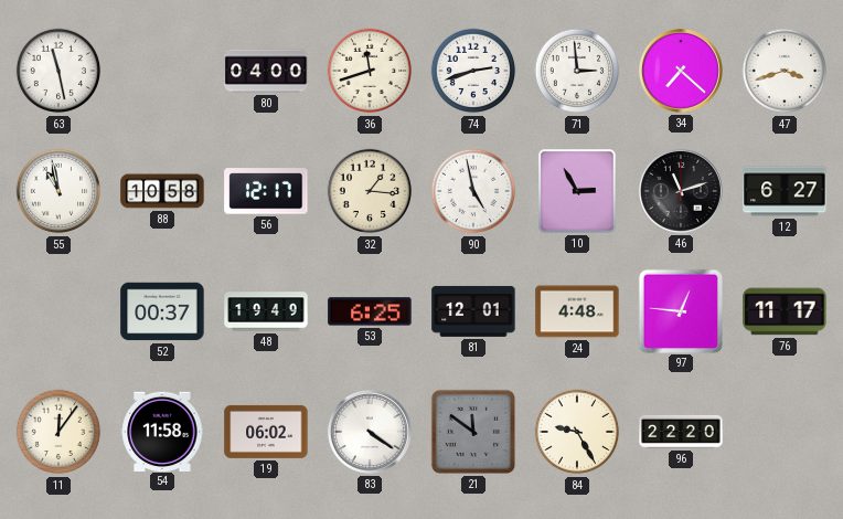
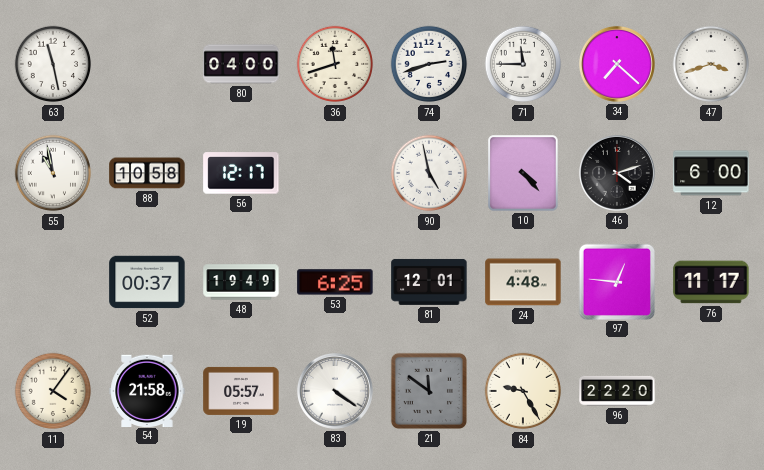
71: 2:59 -> 11:45 (523, 64)
32: 1:16 -> none (370, 191)
10: 2:55 -> 4:23 (523, 173)
46: 11:12 -> 4:12 (617, 173)
12: 6:27 -> 6:00 (711, 173)
11: 12:06 -> 4:06 (53, 391)
54: 11:58 -> 21:58 (147, 390)
19: 06:02 -> 05:57 (241, 391)
